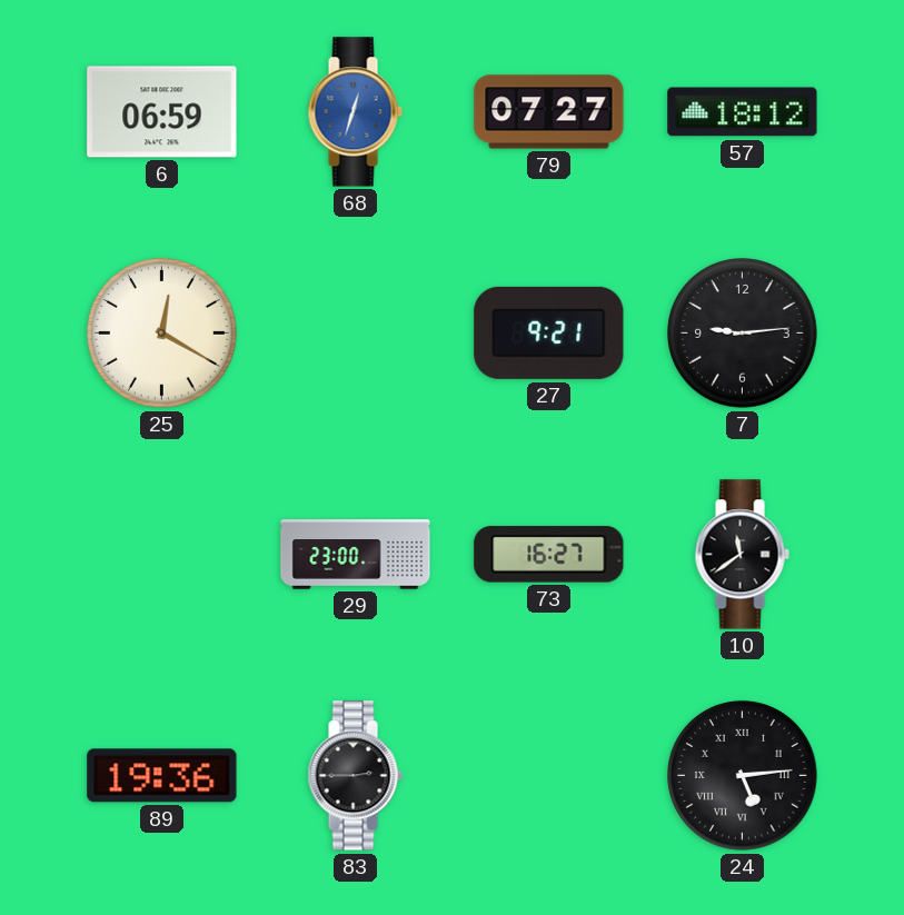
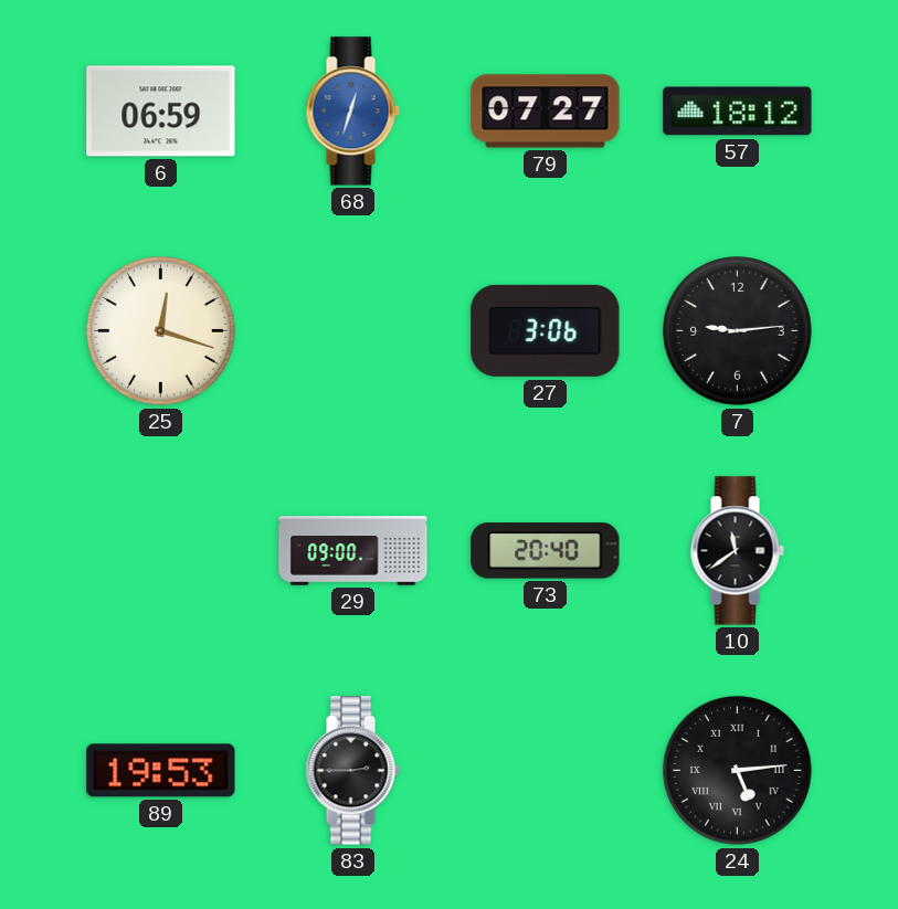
25: 12:20 -> 12:18 (161, 331)
27: 9:21 -> 3:06 (546, 330)
29: 23:00 -> 09:00 (353, 551)
73: 16:27 -> 20:40 (546, 551)
89: 19:36 -> 19:53 (161, 771)
